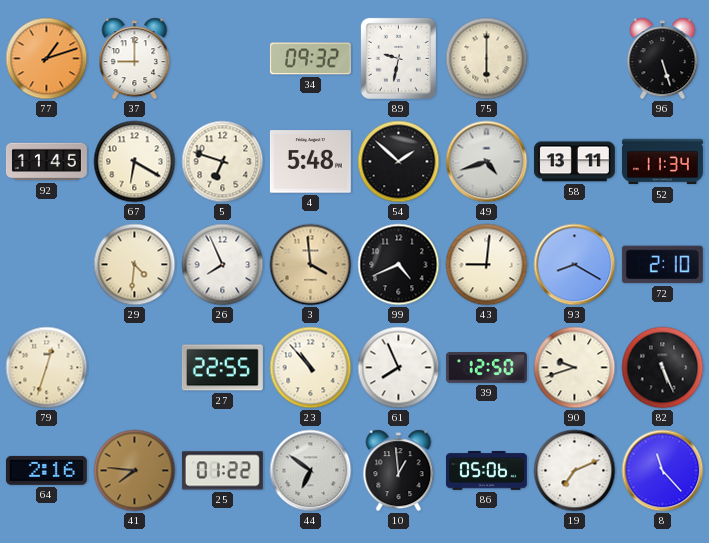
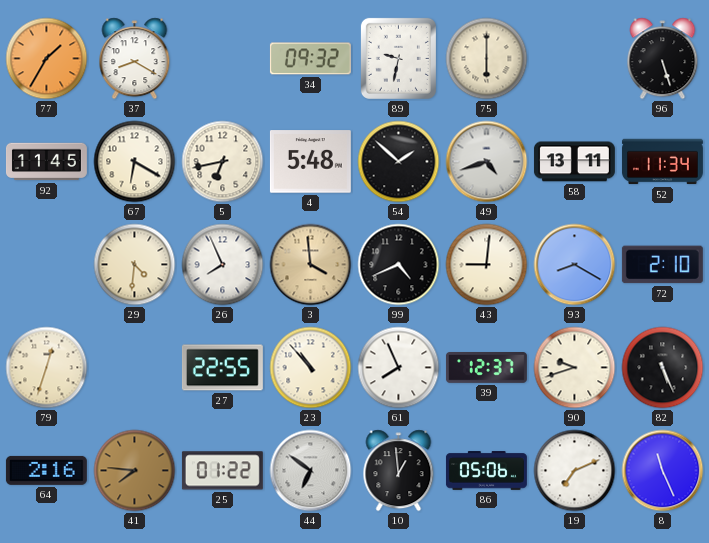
77: 1:12 -> 1:35 (47, 59)
37: 9:00 -> 8:20 (135, 59)
5: 6:48 -> 6:43 (223, 162)
39: 12:50 -> 12:37 (486, 368)
8: 11:23 -> 11:26 (663, 471)
